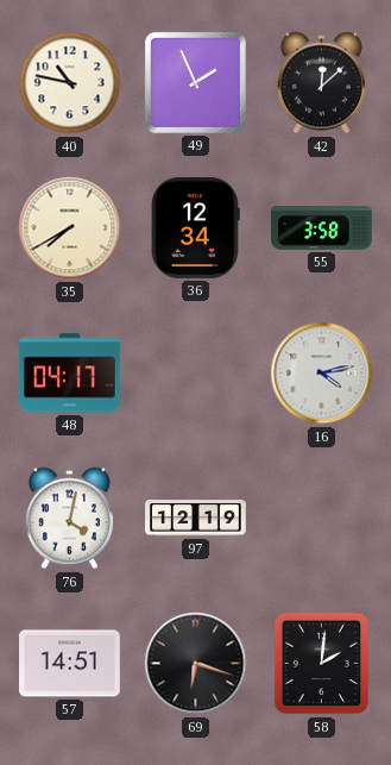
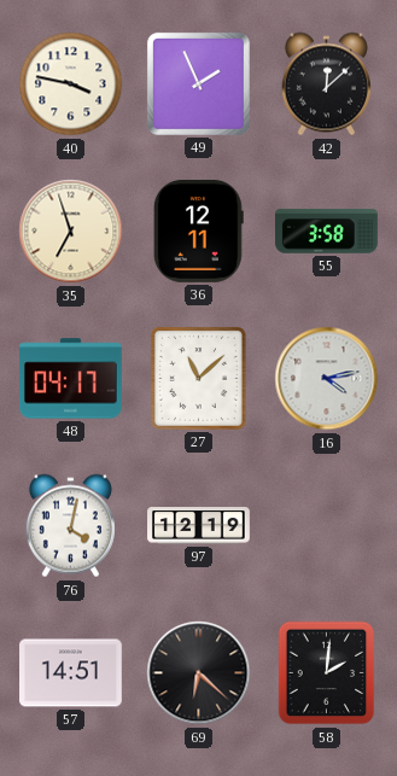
40: 10:47 -> 3:47 (71, 84)
35: 7:40 -> 6:57 (71, 232)
36: 12:34 -> 12:11 (198, 232)
27: none -> 11:08 (198, 378)
69: 6:18 -> 6:22 (199, 673)
